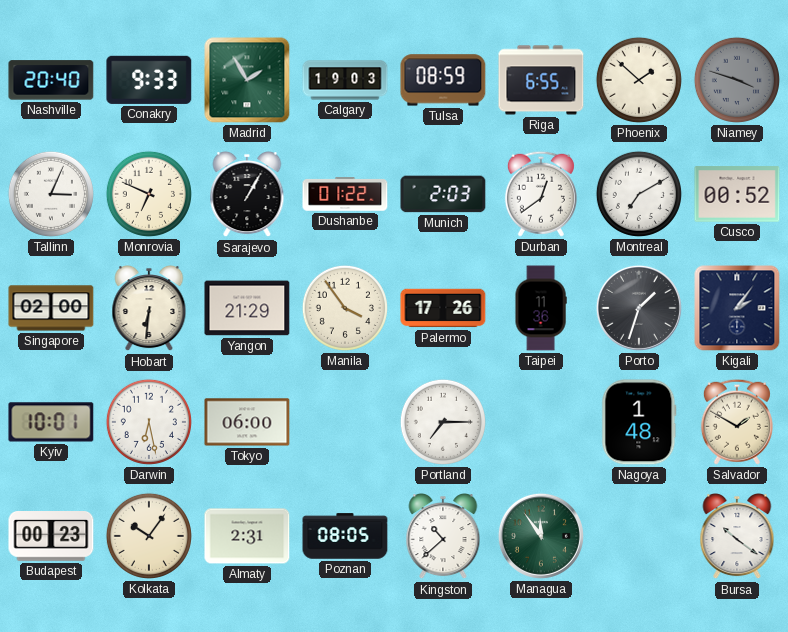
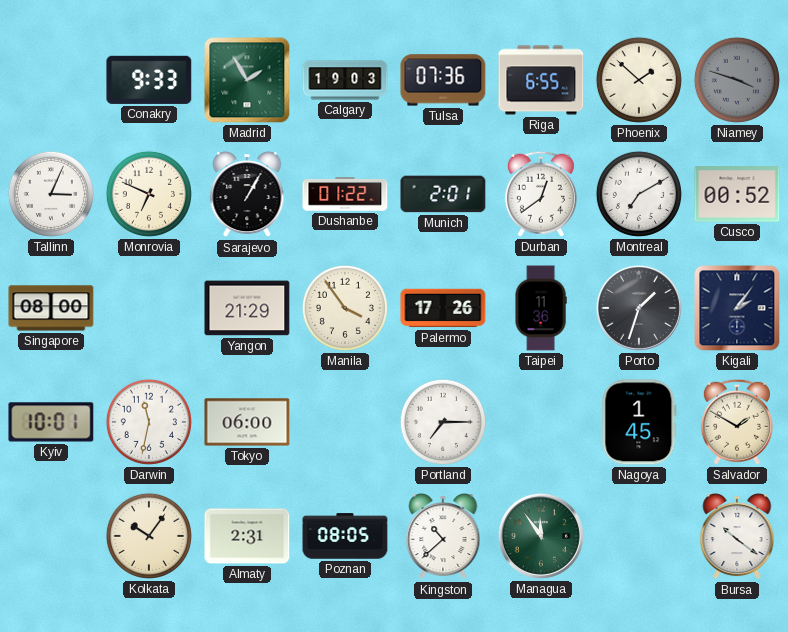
Nashville: 20:40 -> none (51, 80)
Tulsa: 08:59 -> 07:36 (443, 80)
Munich: 2:03 -> 2:01 (443, 194)
Singapore: 02:00 -> 08:00 (51, 308)
Hobart: 6:31 -> none (149, 309)
Darwin: 6:28 -> 11:32 (149, 422)
Nagoya: 1:48 -> 1:45 (639, 422)
Budapest: 00:23 -> none (51, 537)
